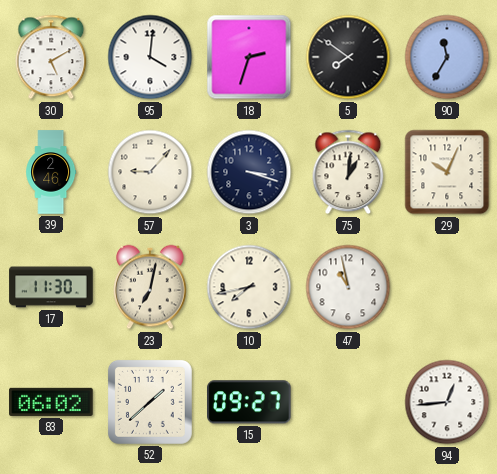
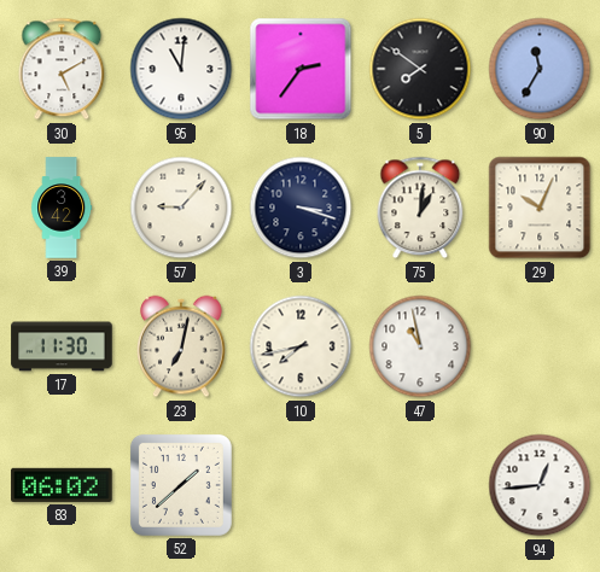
95: 4:01 -> 11:01 (181, 69)
18: 2:33 -> 2:36 (301, 69)
39: 2:46 -> 3:42 (62, 208)
15: 09:27 -> none (250, 402)
